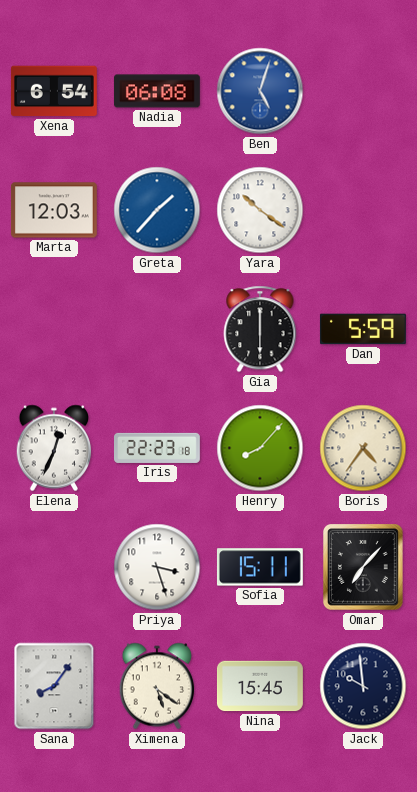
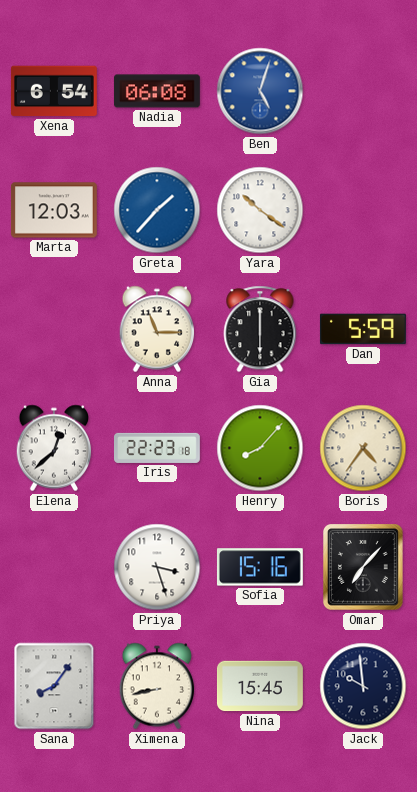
Anna: none -> 11:15 (157, 329)
Elena: 12:34 -> 12:38 (54, 448)
Sofia: 15:11 -> 15:16 (260, 567)
Ximena: 5:21 -> 8:43 (157, 686)
